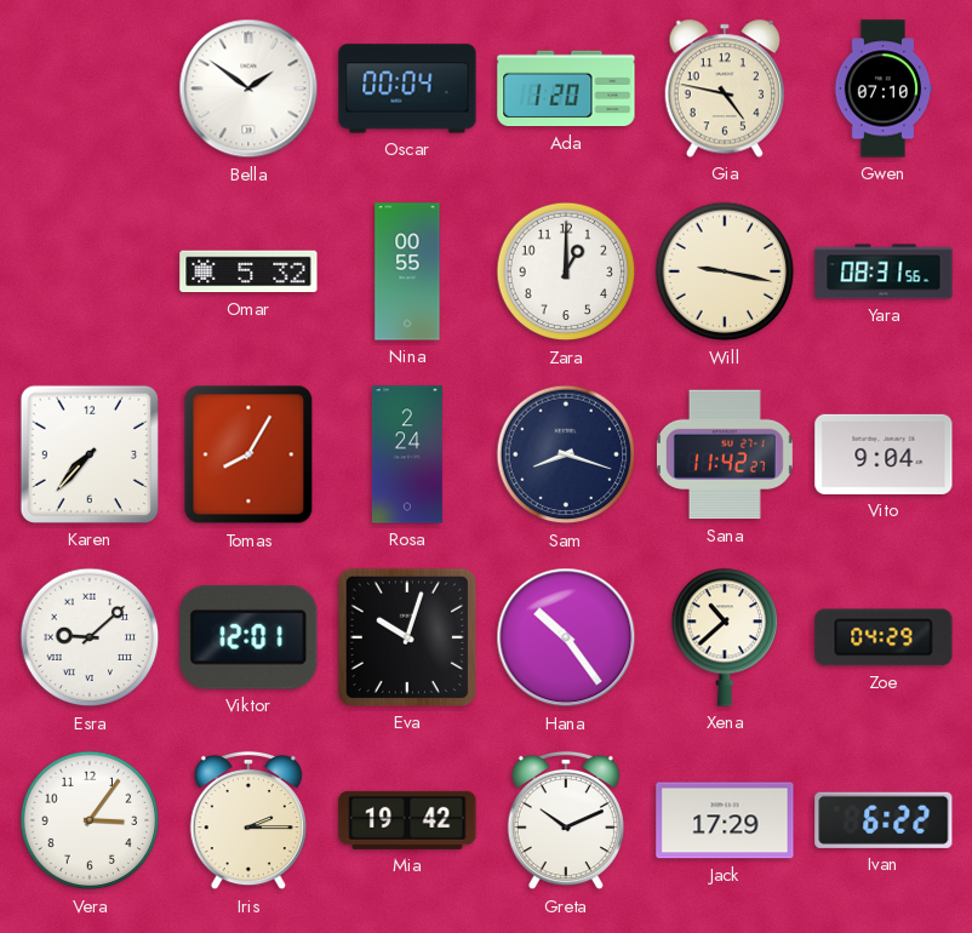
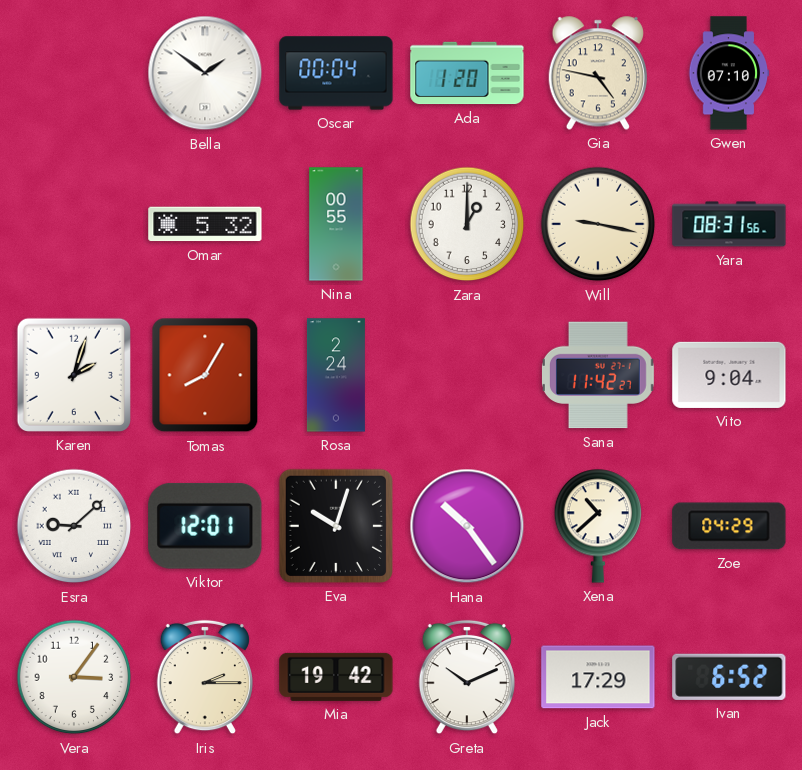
Karen: 7:37 -> 2:03 (74, 375)
Sam: 8:18 -> none (566, 454)
Ivan: 6:22 -> 6:52 (729, 677)
